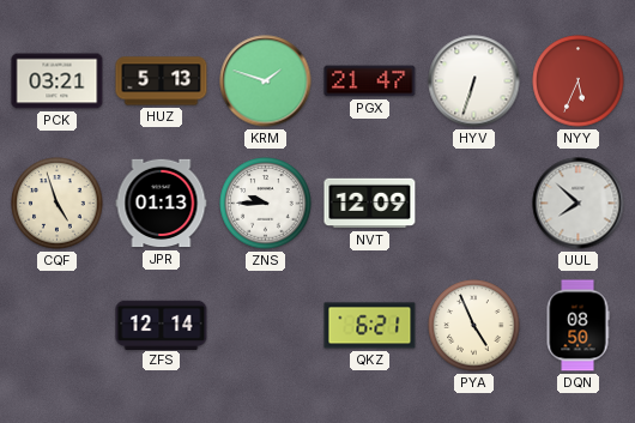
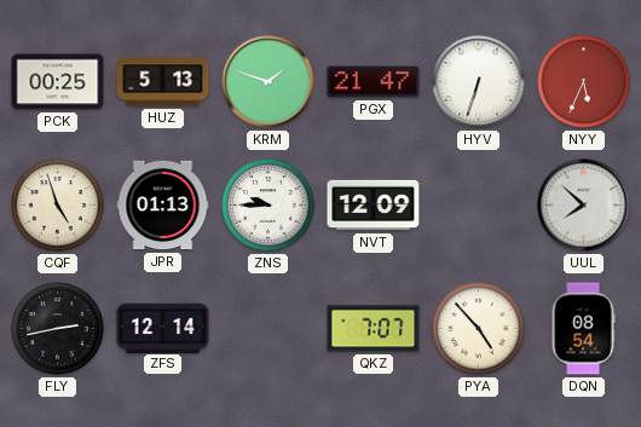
PCK: 03:21 -> 00:25 (58, 82)
FLY: none -> 2:43 (58, 329)
QKZ: 6:21 -> 7:07 (374, 329)
PYA: 4:56 -> 4:53 (479, 329)
DQN: 08:50 -> 08:54 (583, 329)
